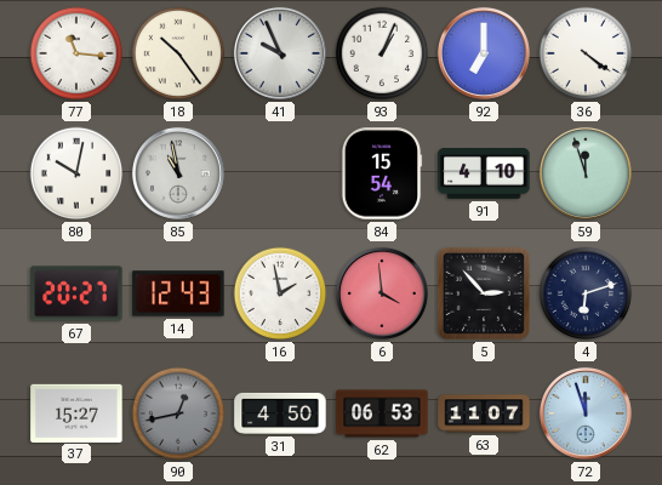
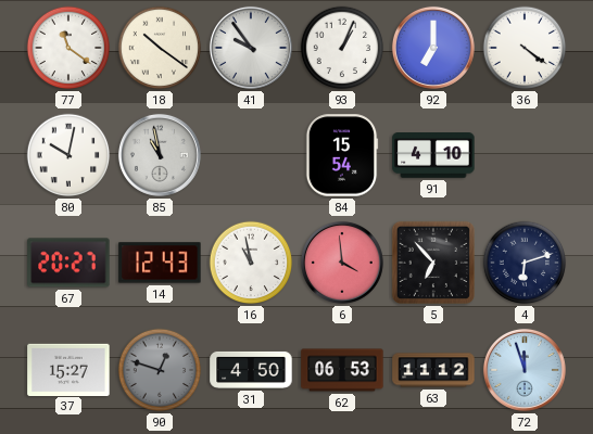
77: 11:16 -> 11:21 (68, 48)
18: 10:24 -> 10:21 (160, 48)
41: 9:56 -> 9:54 (251, 48)
59: 11:57 -> none (586, 173)
16: 1:58 -> 10:58 (251, 263)
5: 2:53 -> 6:53 (433, 263)
90: 12:43 -> 12:48 (160, 370)
63: 11:07 -> 11:12 (433, 370)
